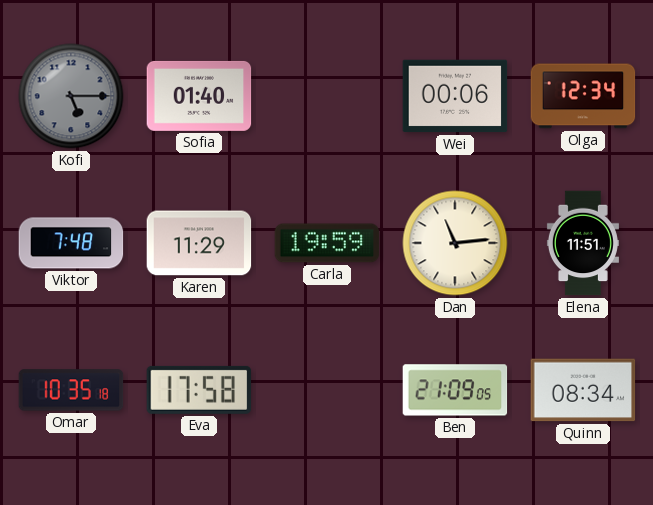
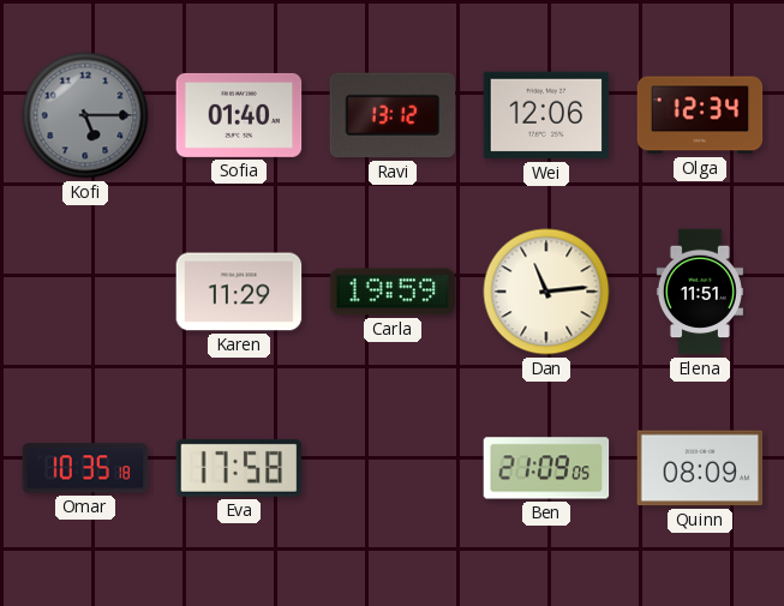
Ravi: none -> 13:12 (393, 115)
Wei: 00:06 -> 12:06 (546, 115)
Viktor: 7:48 -> none (71, 243)
Quinn: 08:34 -> 08:09 (700, 468)
